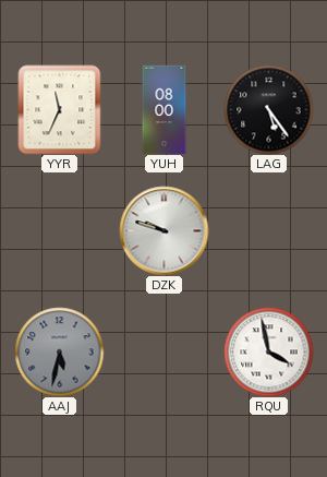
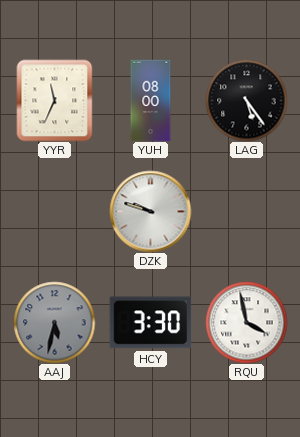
HCY: none -> 3:30 (150, 323)
